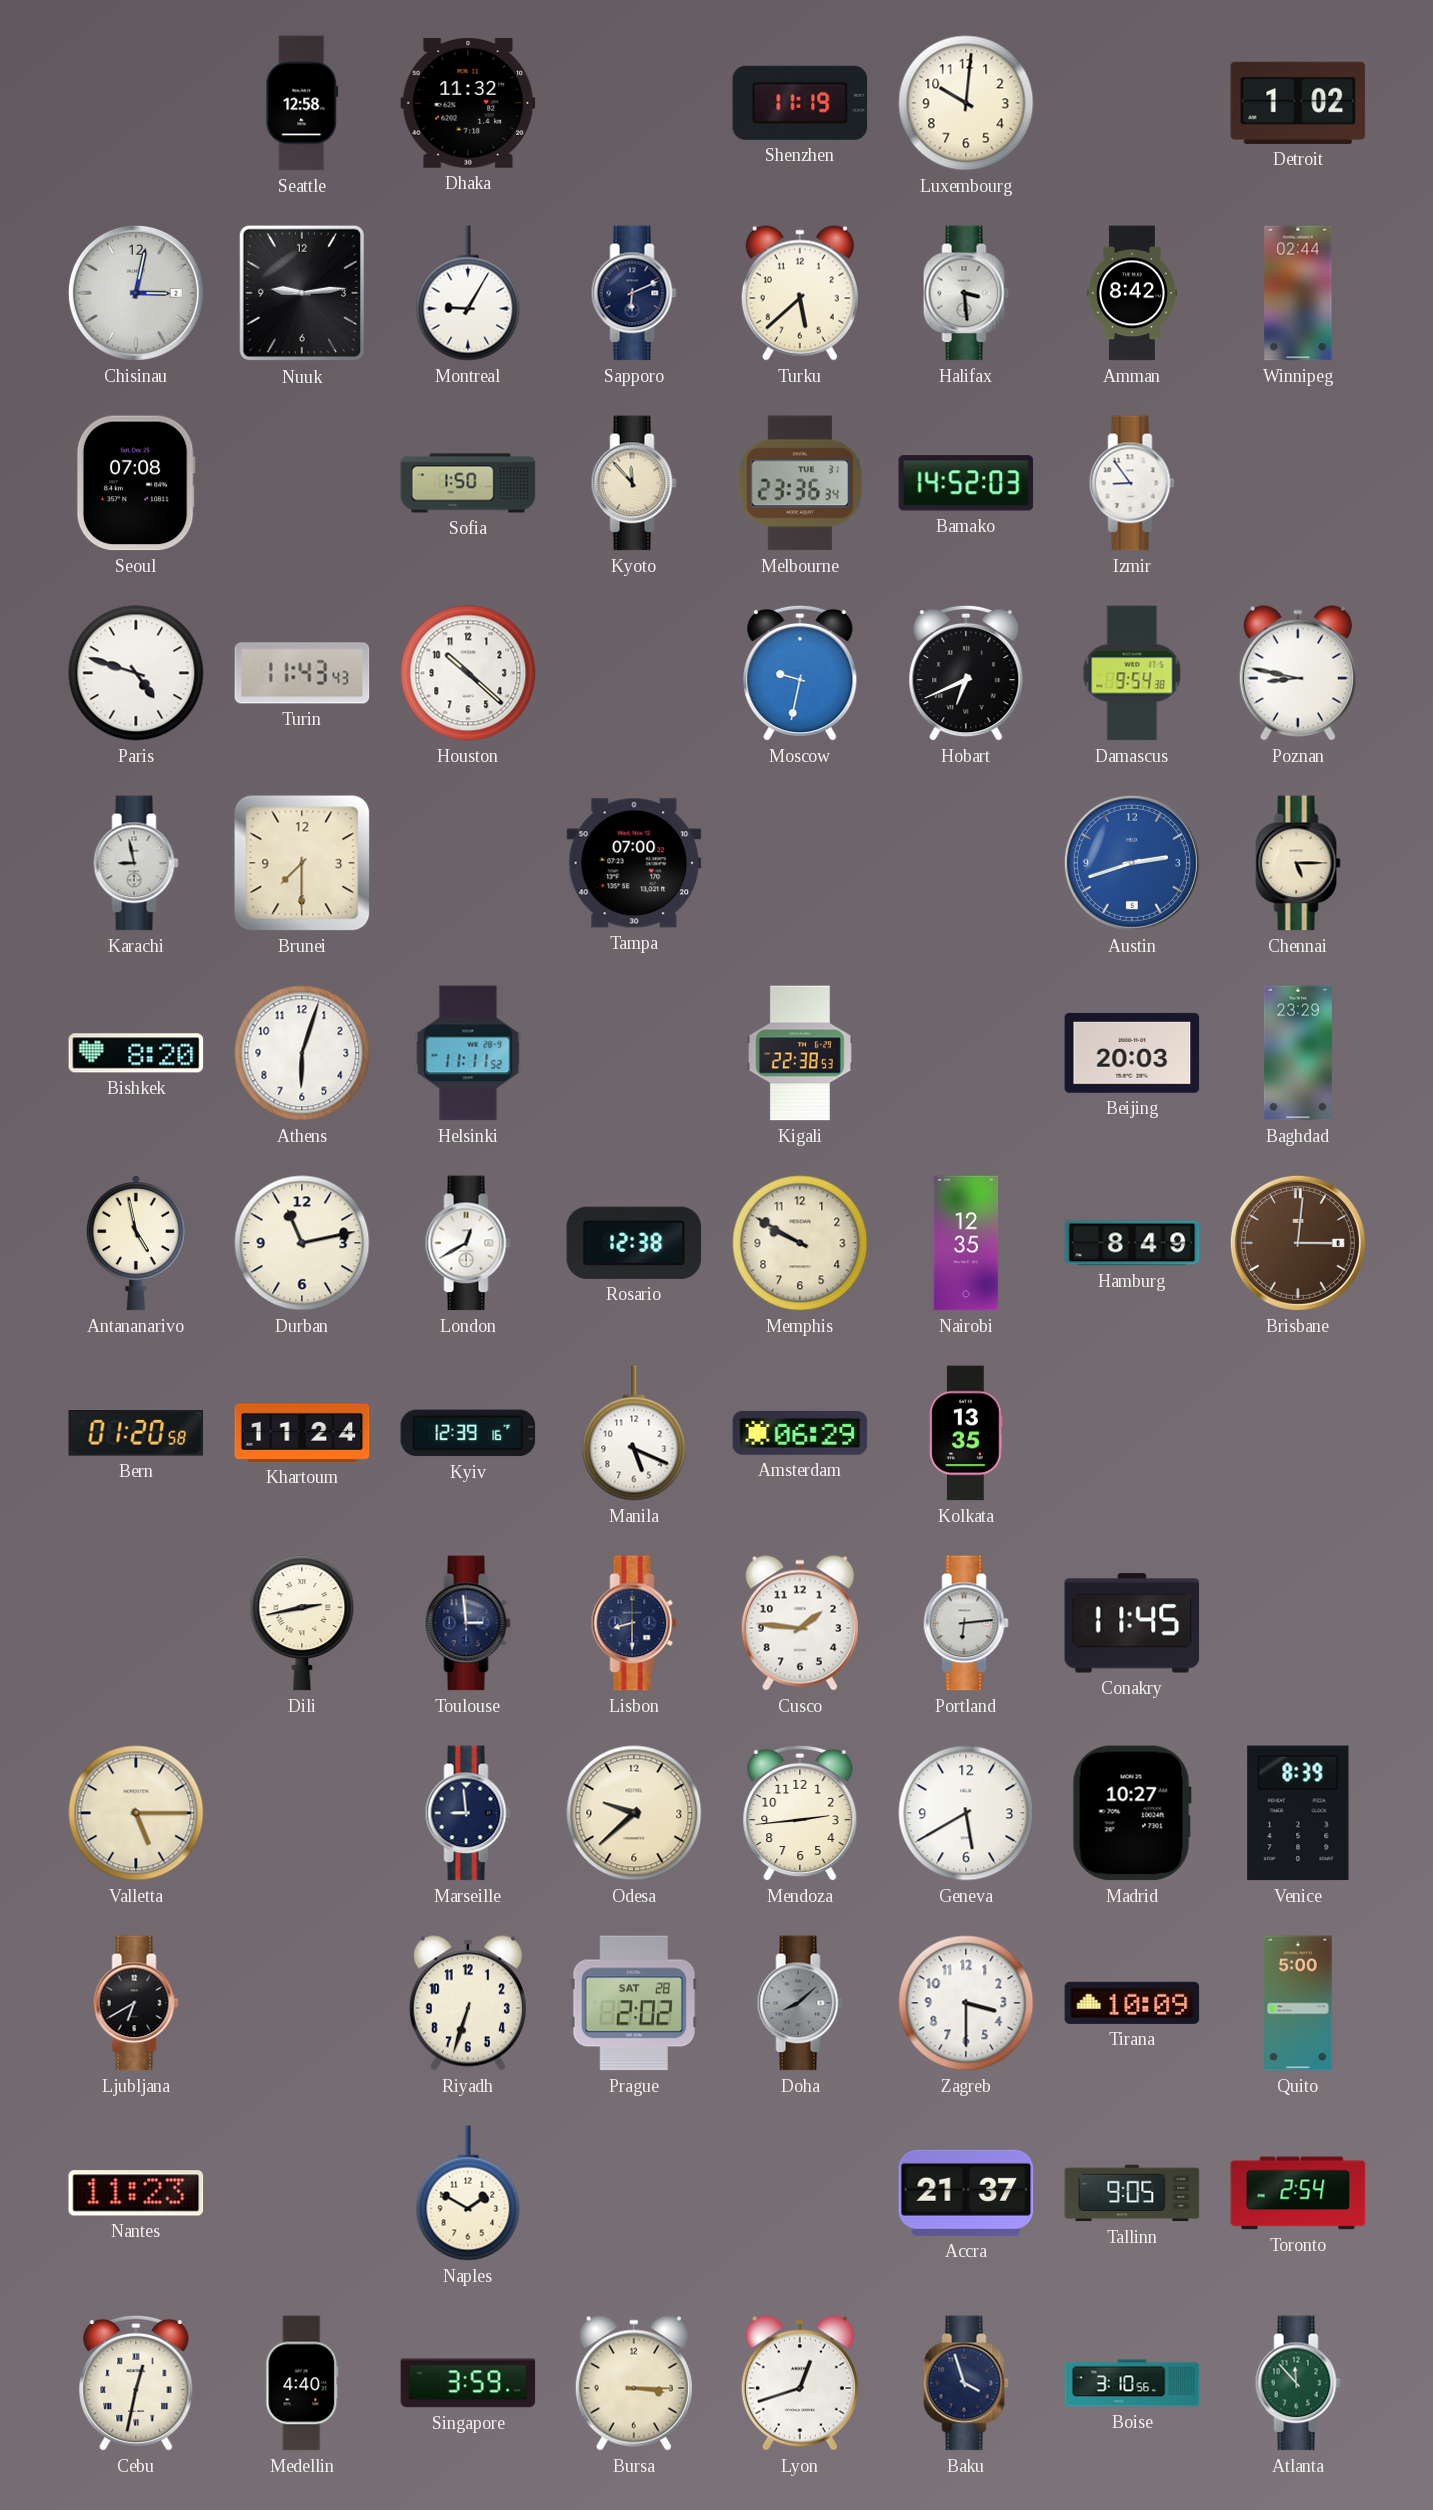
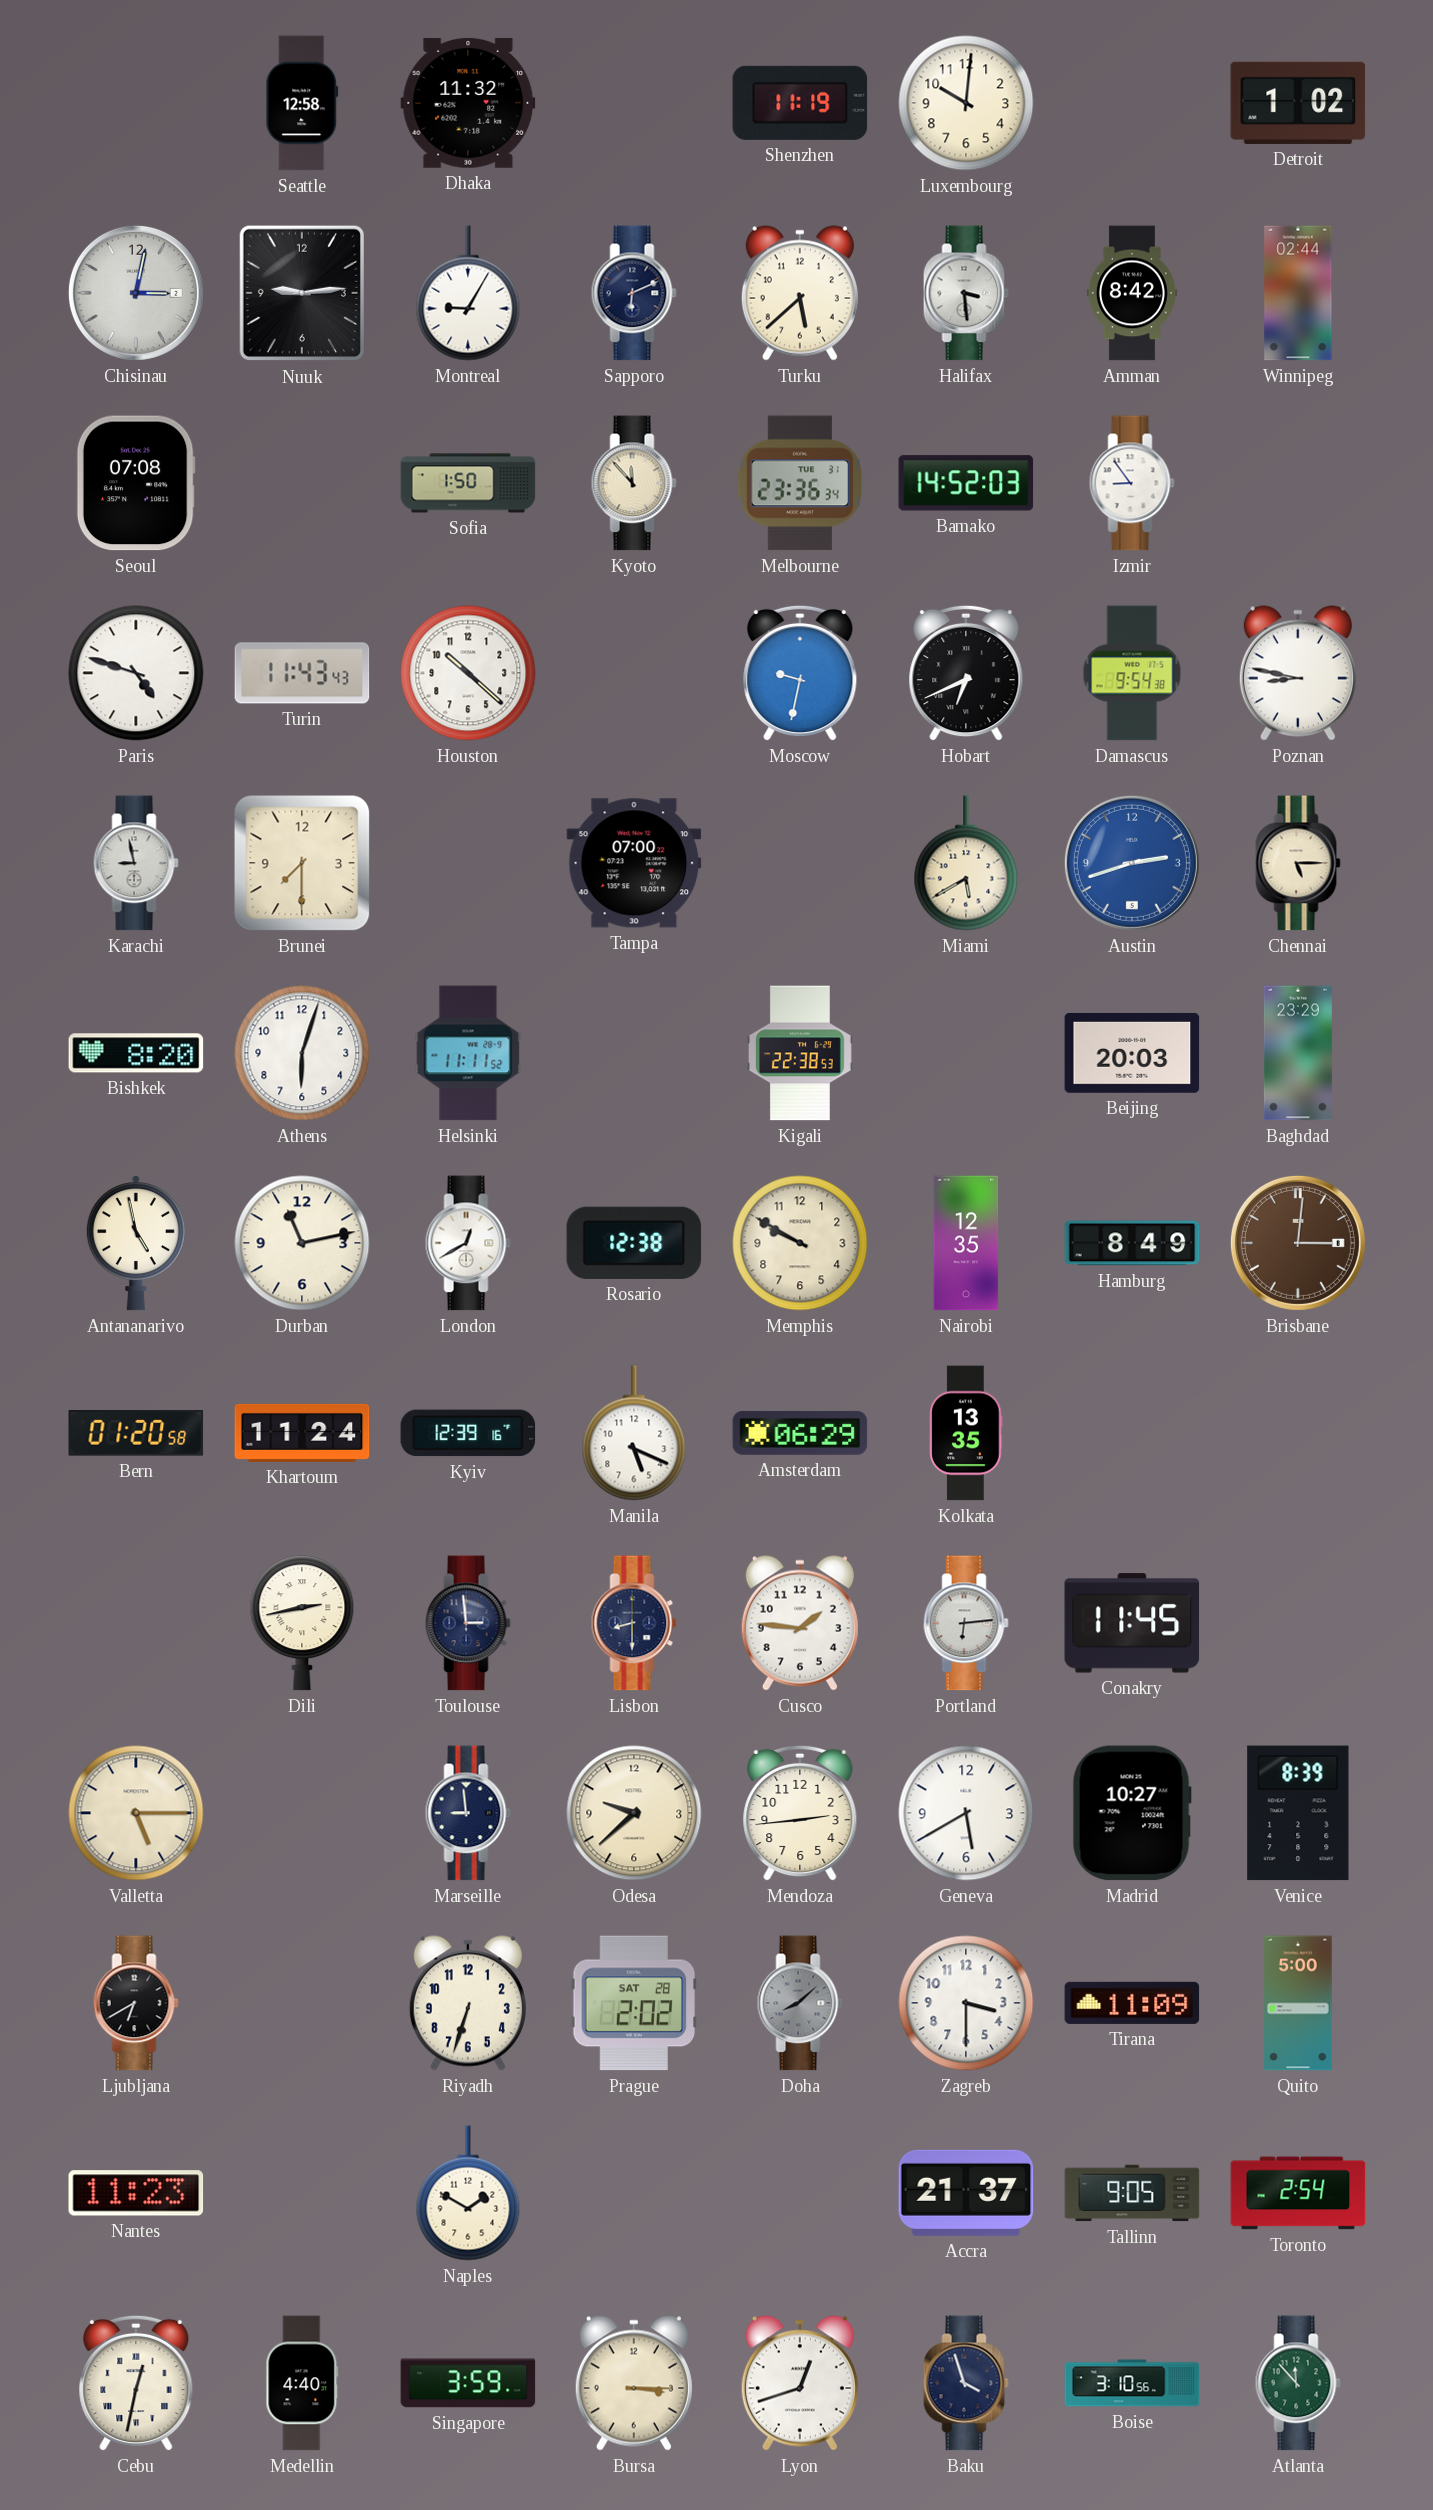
Miami: none -> 5:40 (966, 863)
Tirana: 10:09 -> 11:09 (1132, 2003)
